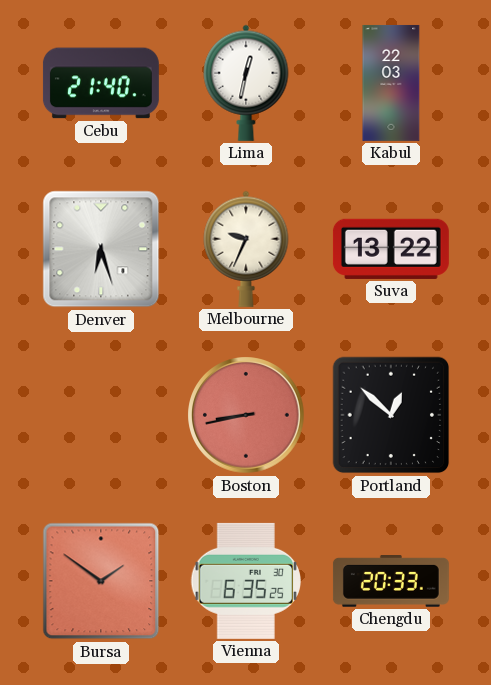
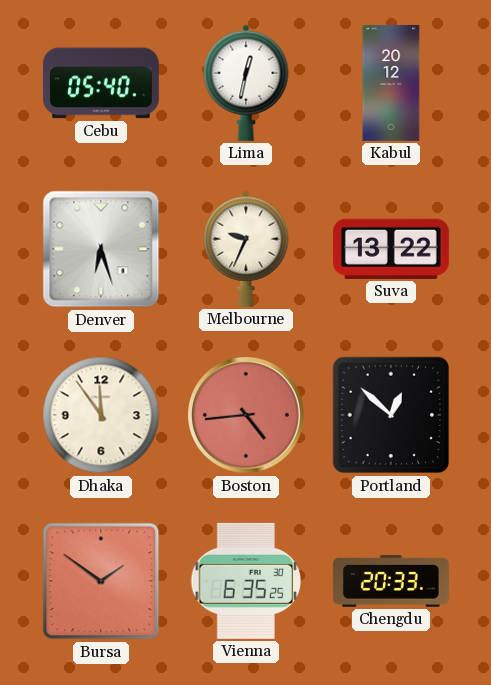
Cebu: 21:40 -> 05:40 (101, 83)
Kabul: 22:03 -> 20:12 (391, 83)
Dhaka: none -> 11:54 (101, 415)
Boston: 8:43 -> 4:44 (246, 415)
